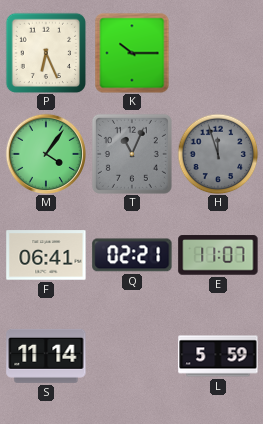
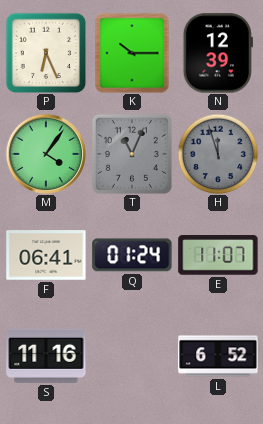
N: none -> 12:39 (218, 53)
Q: 02:21 -> 01:24 (132, 255)
S: 11:14 -> 11:16 (46, 356)
L: 5:59 -> 6:52 (218, 356)
